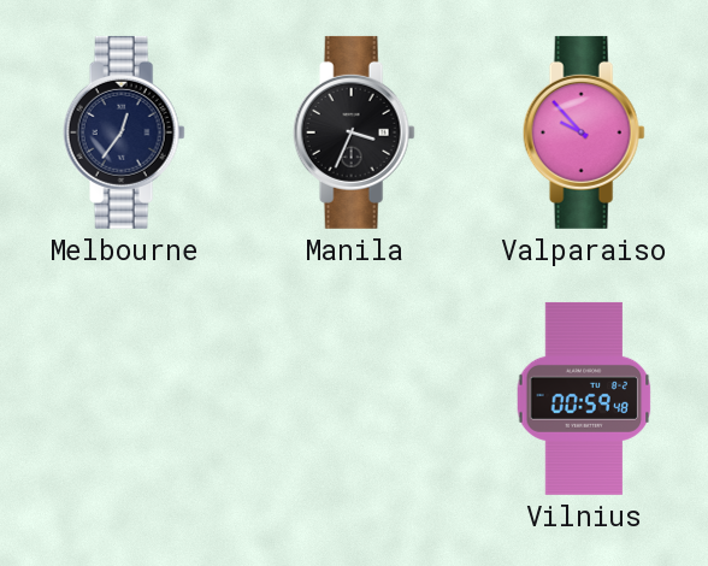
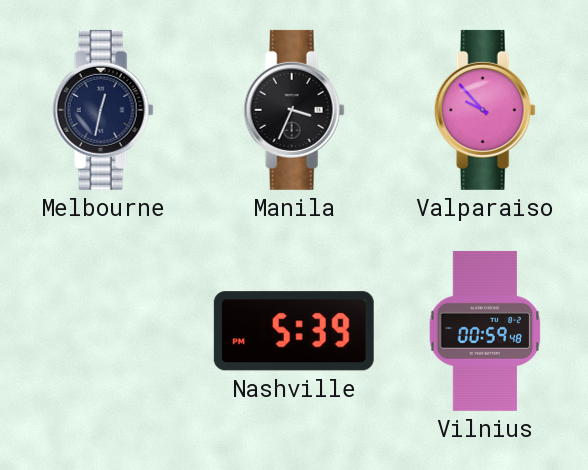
Melbourne: 12:36 -> 12:32 (103, 110)
Nashville: none -> 5:39 (294, 331)
